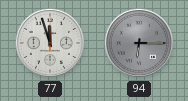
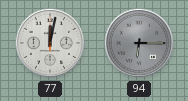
77: 11:57 -> 12:02 (50, 43)
